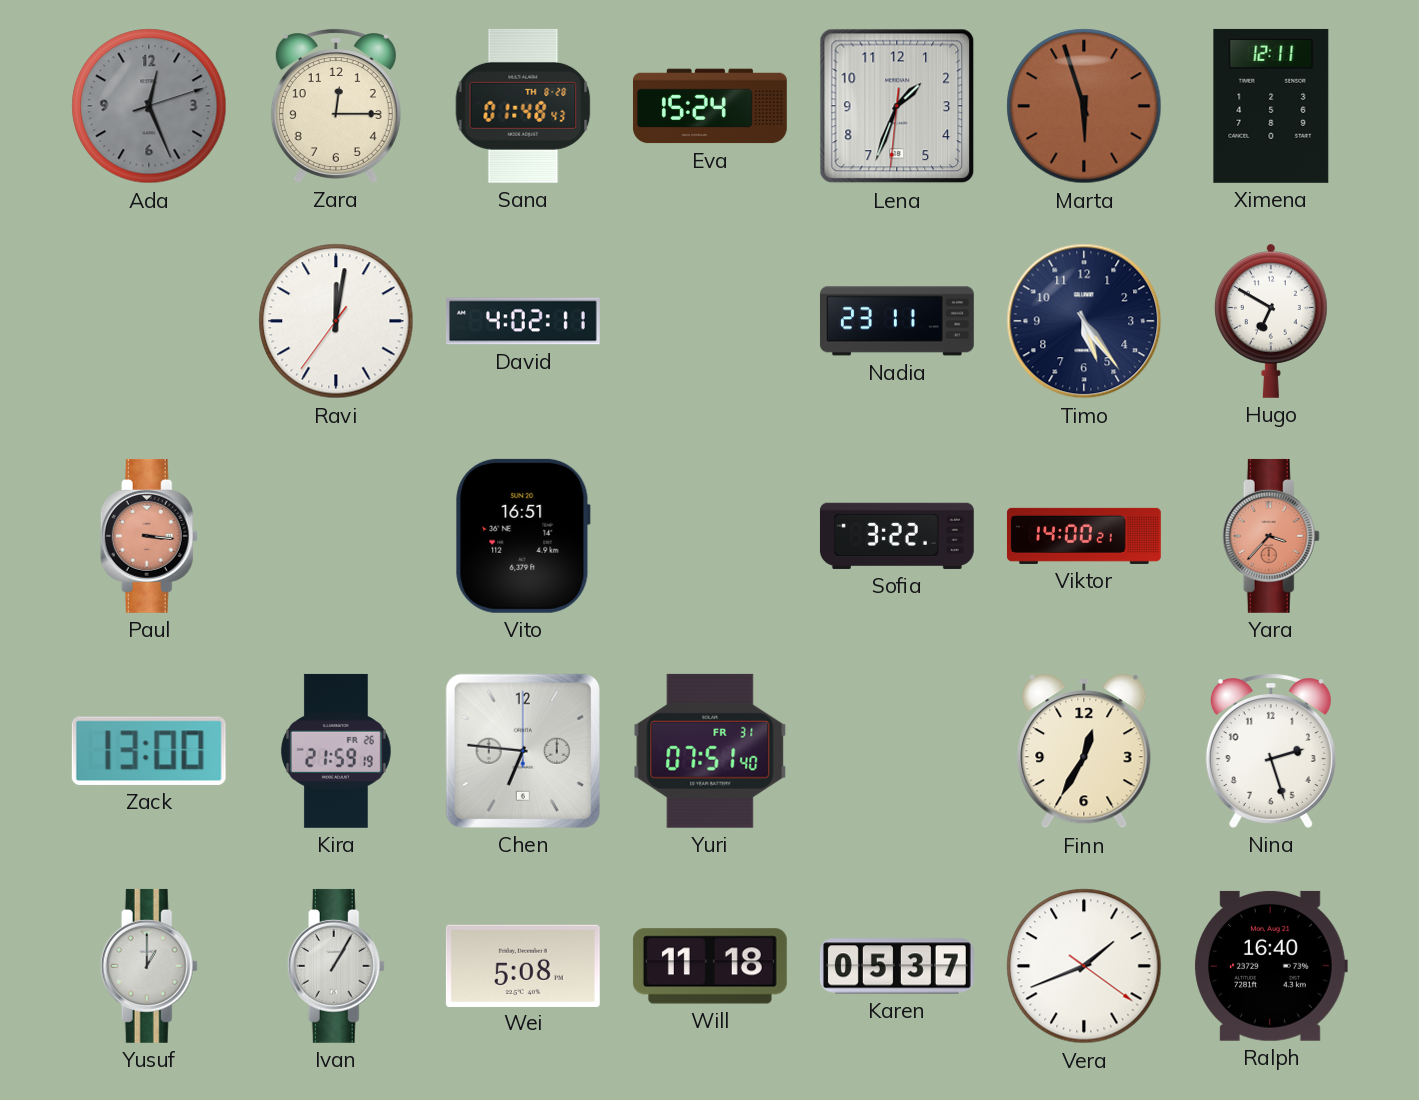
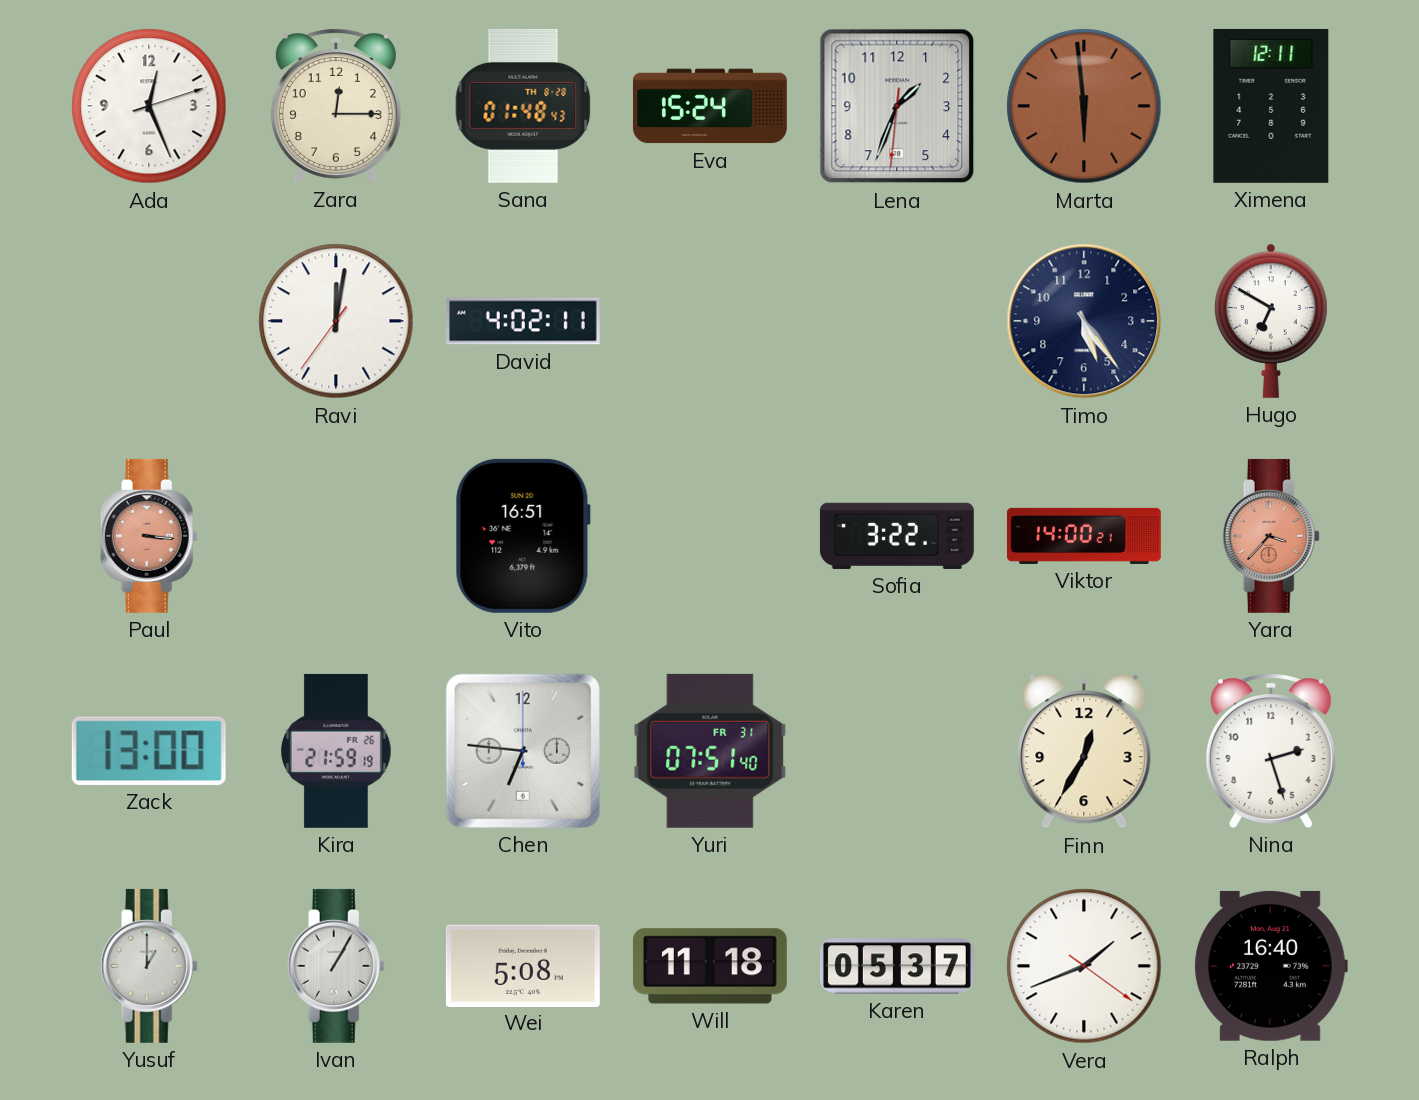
Ada dial: grey -> white (149, 106)
Marta: 5:57 -> 5:59 (1084, 106)
Nadia: 23:11 -> none (897, 321)
